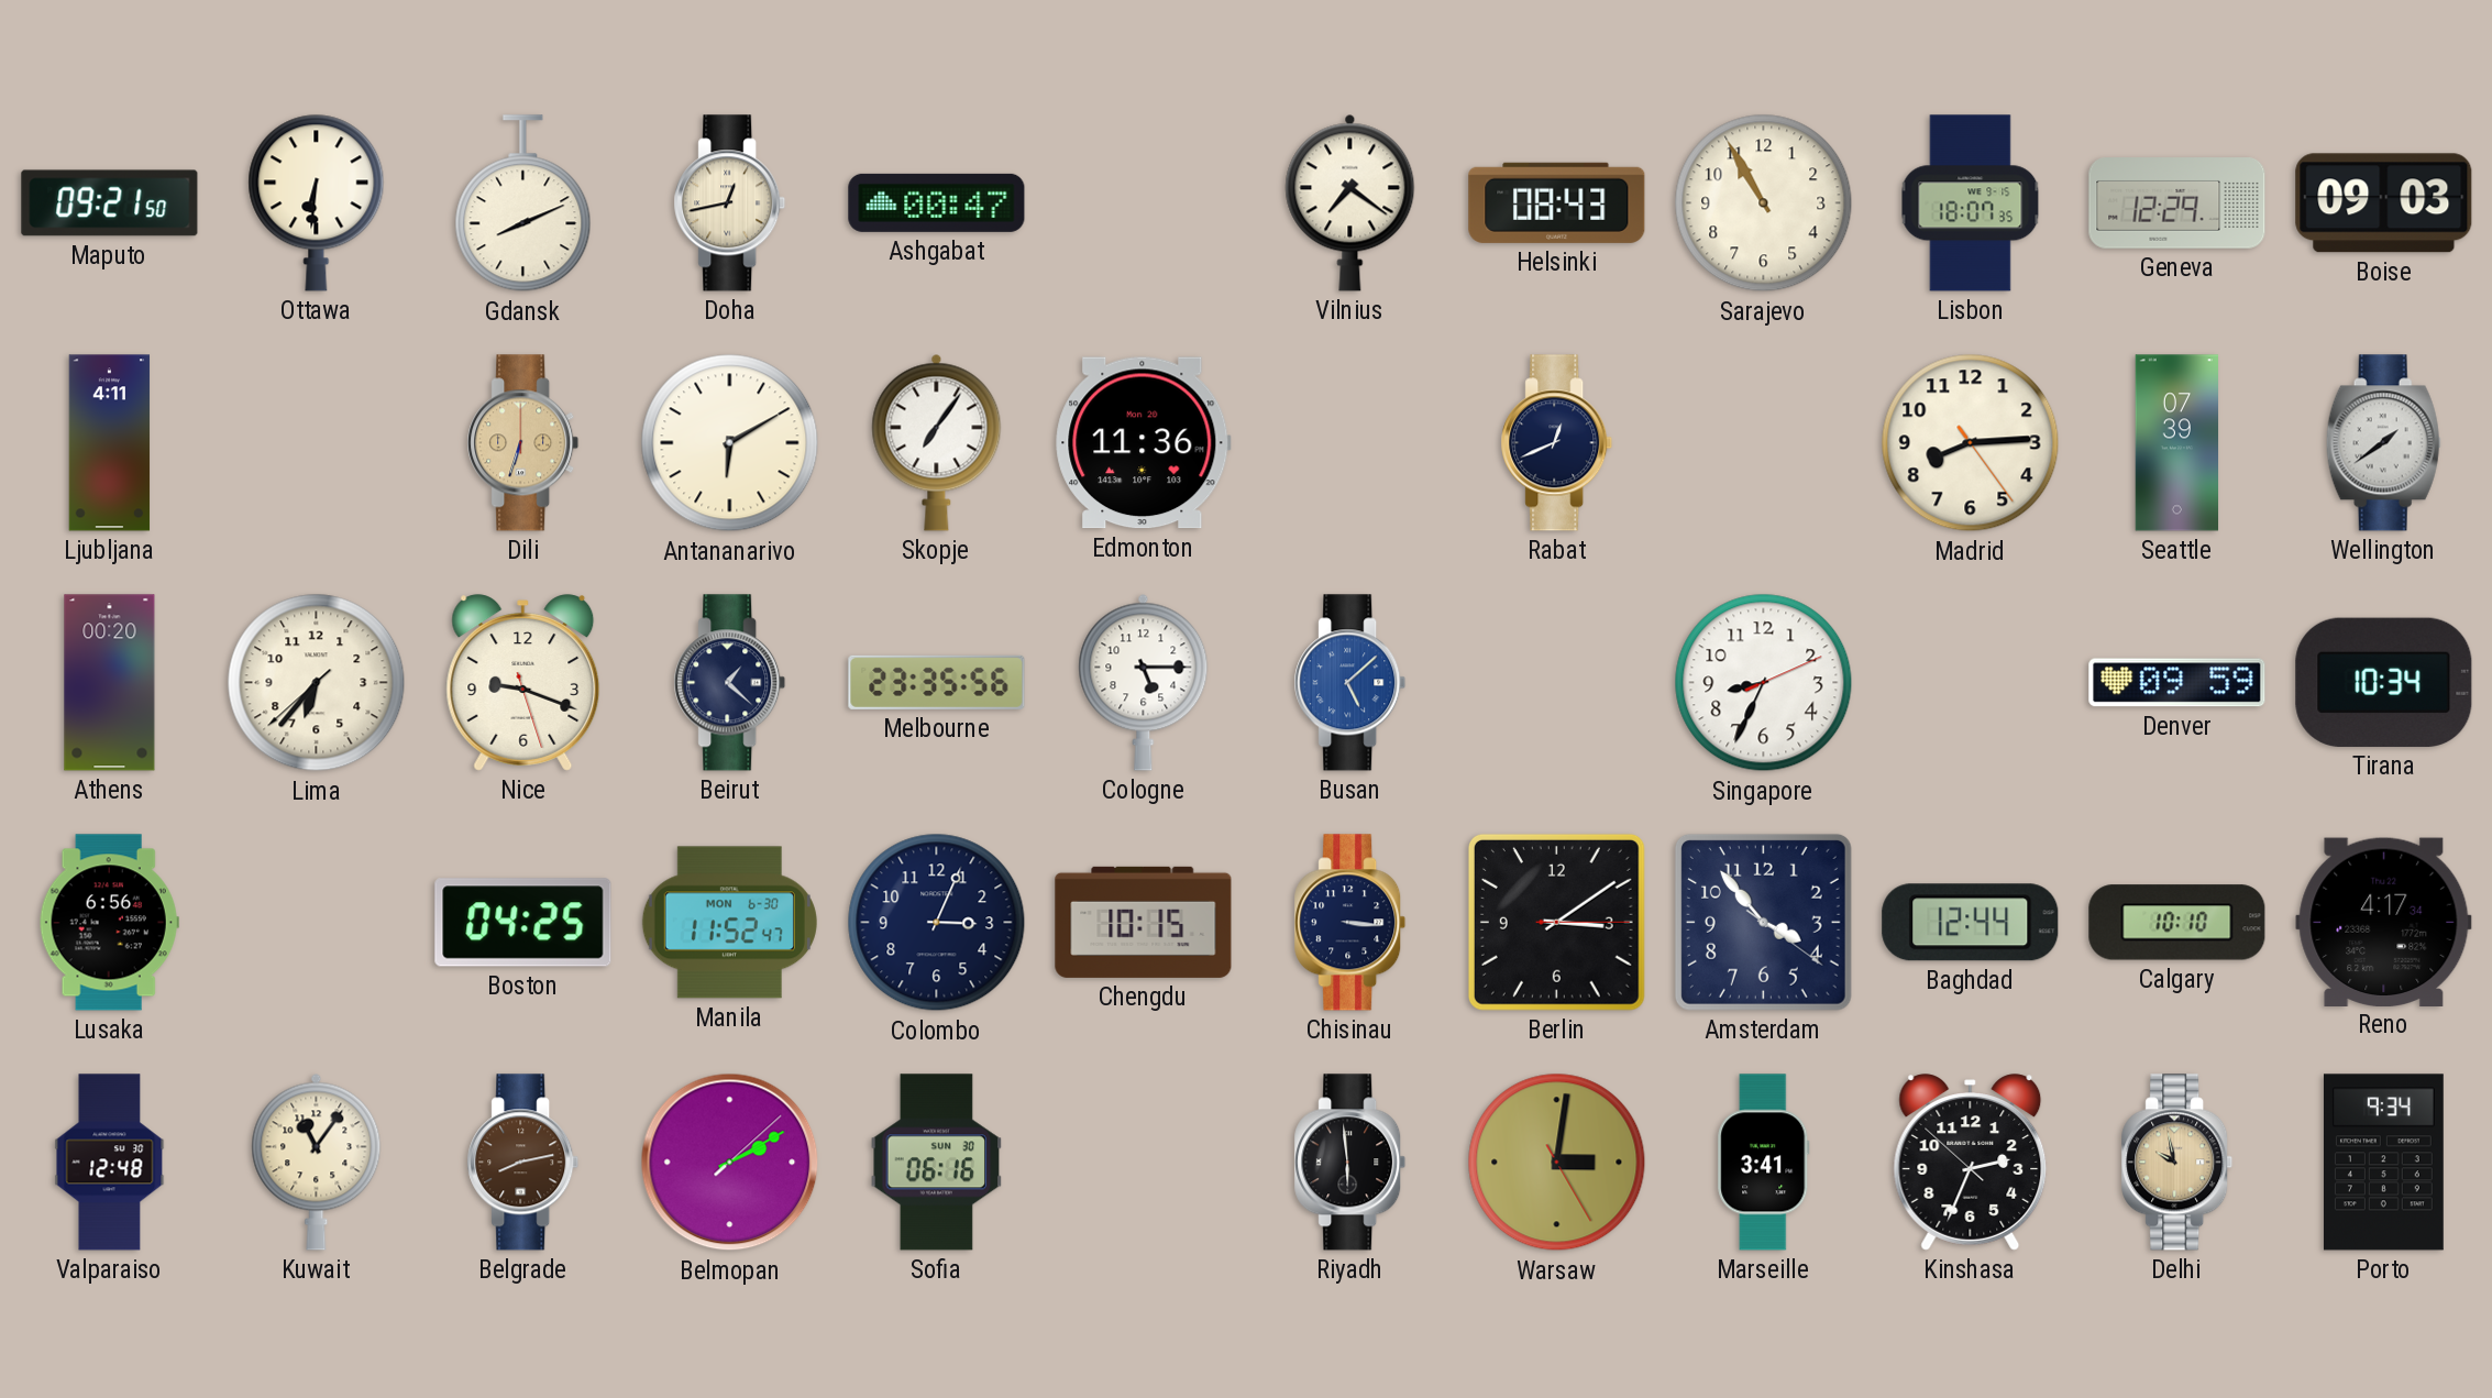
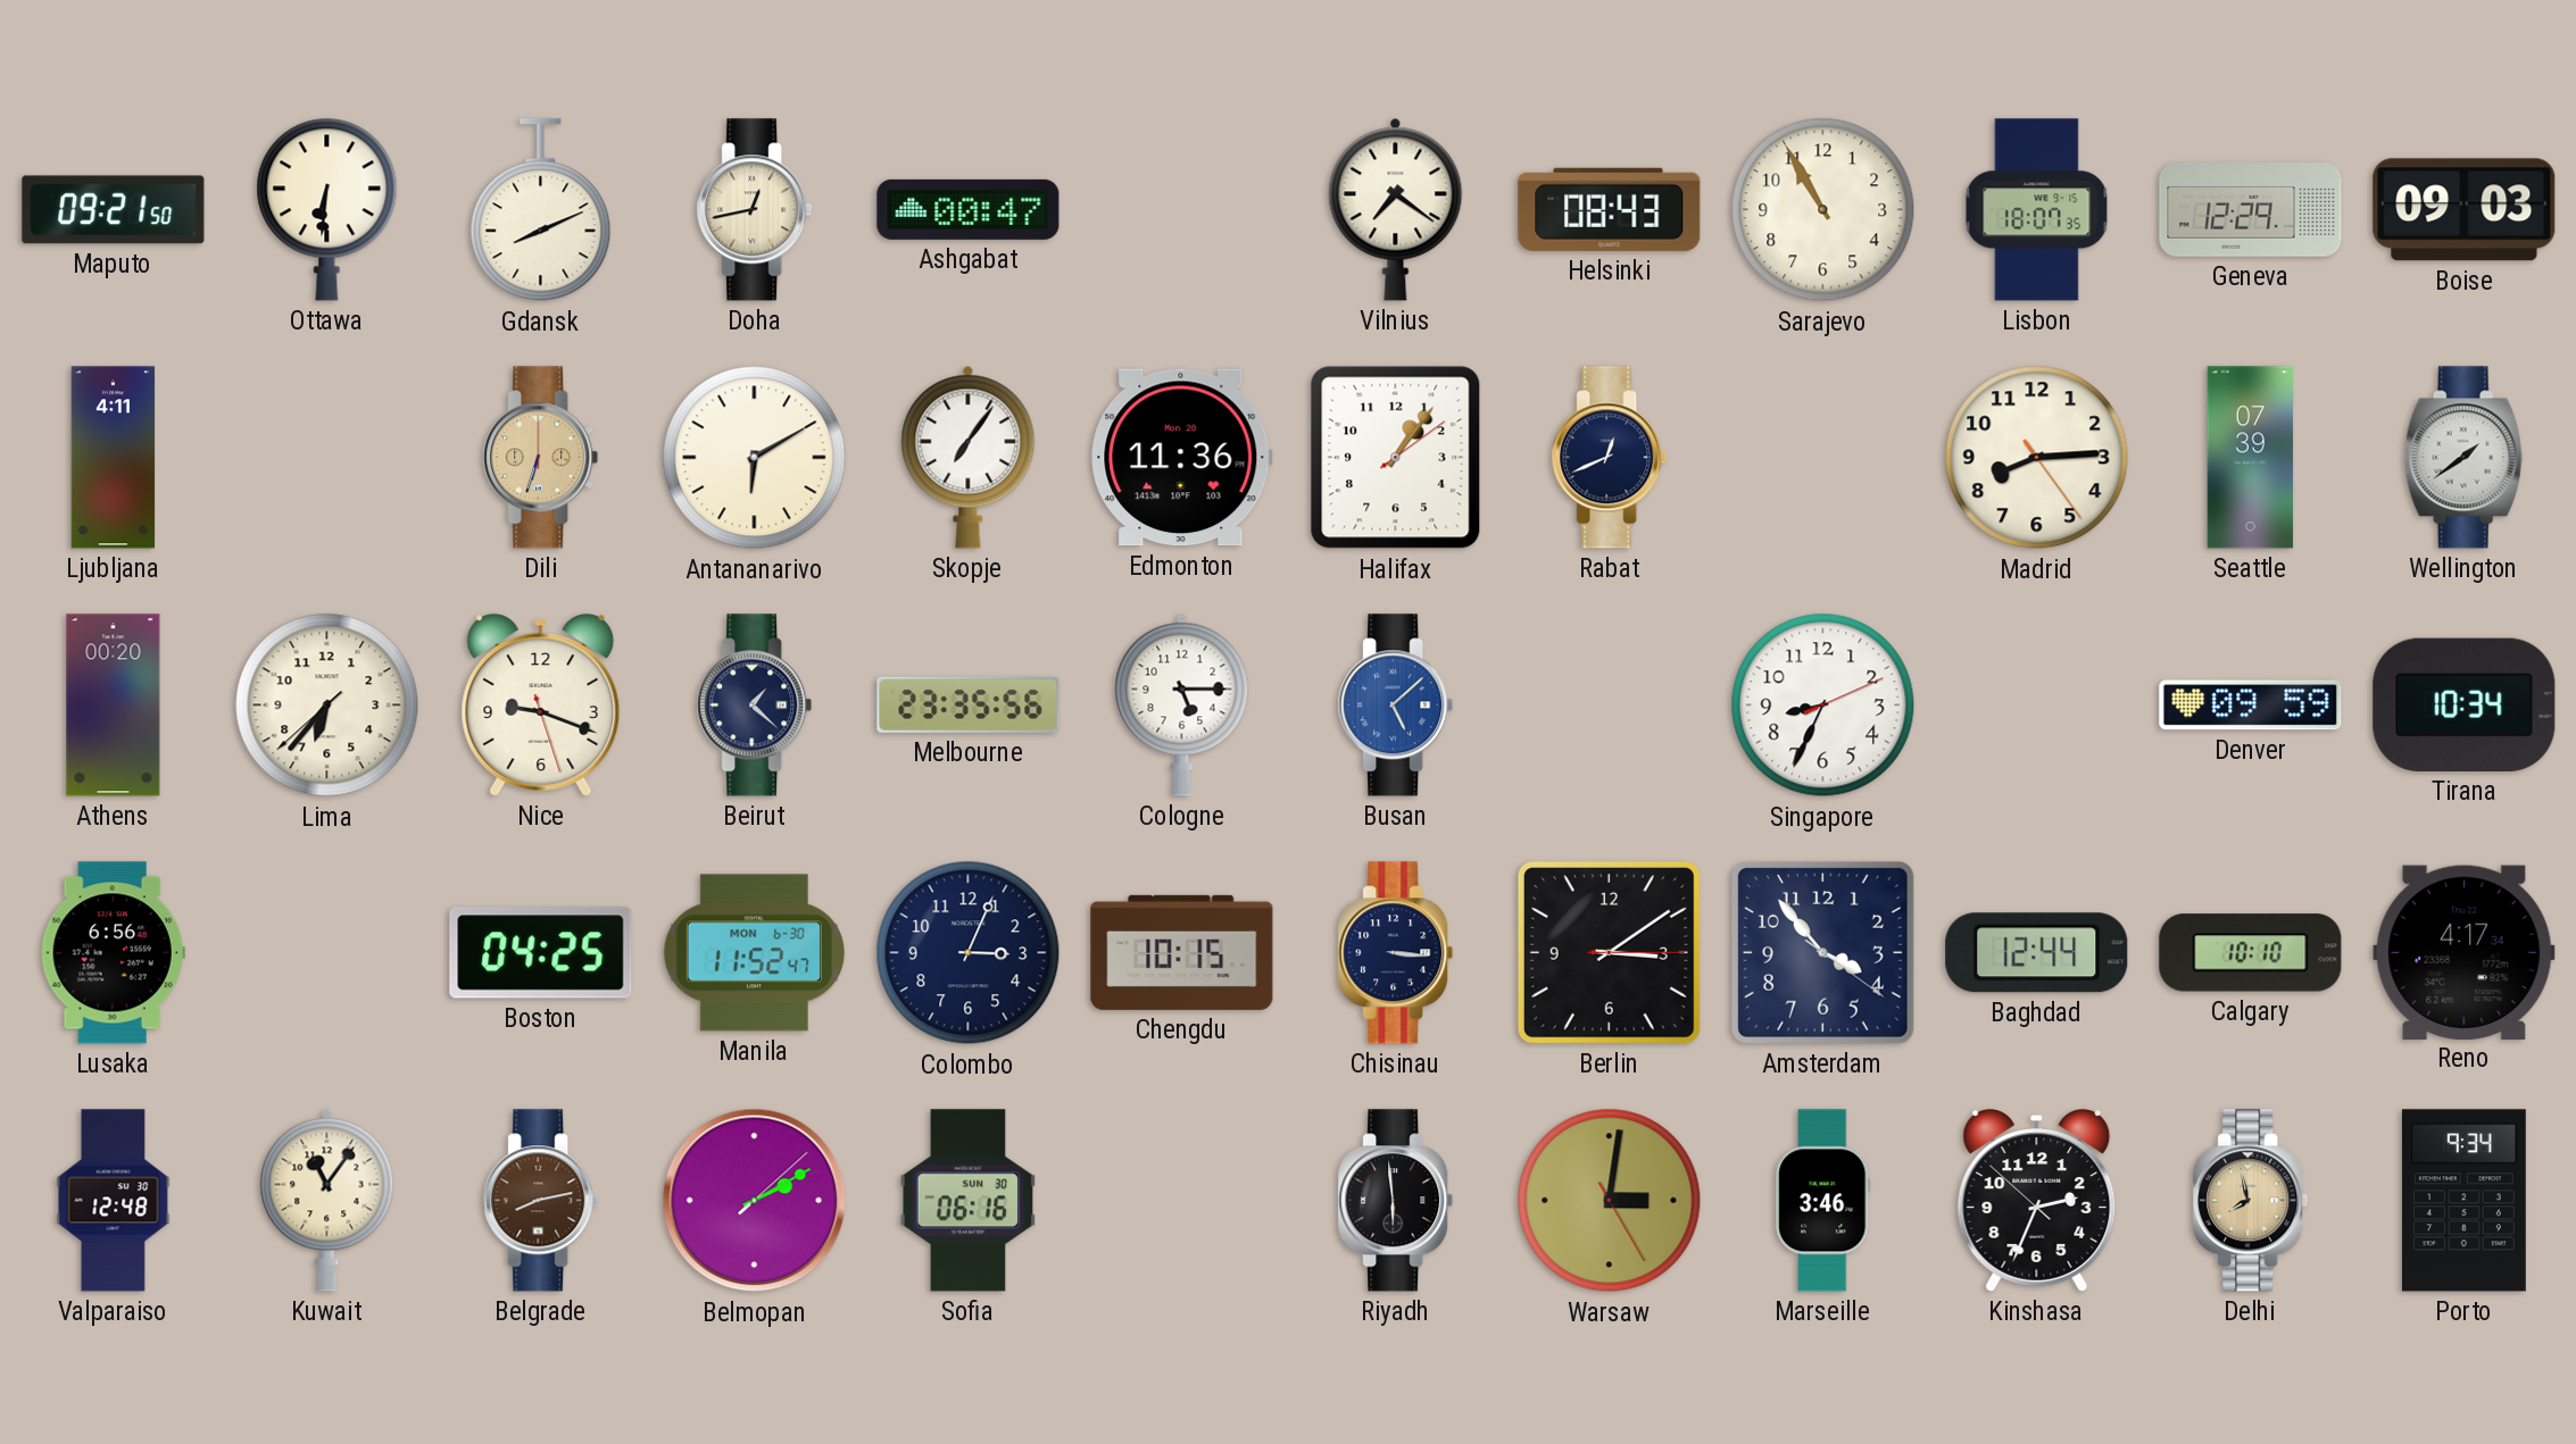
Halifax: none -> 1:06 (1396, 458)
Marseille: 3:41 -> 3:46 (1823, 1201)
Delhi: 9:58 -> 7:58 (2251, 1201)
